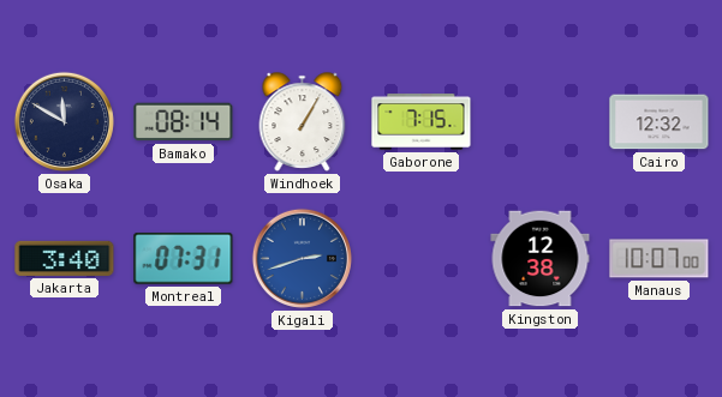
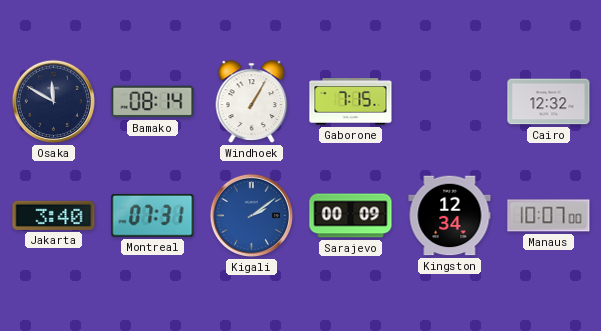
Kigali: 2:42 -> 2:09 (251, 215)
Sarajevo: none -> 00:09 (351, 216)
Kingston: 12:38 -> 12:34 (450, 216)
